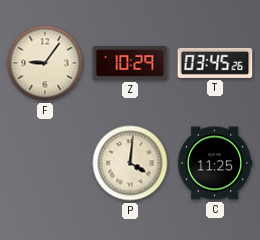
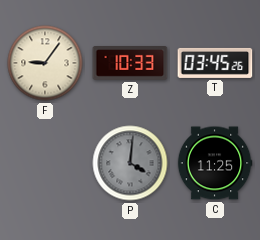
Z: 10:29 -> 10:33 (130, 64)
P dial: cream -> grey (130, 163)
